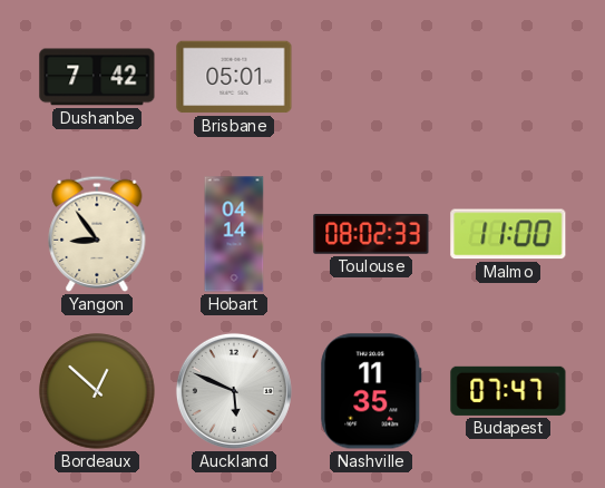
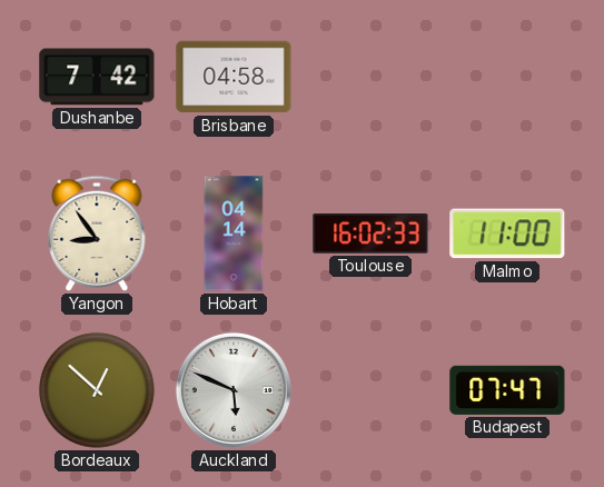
Brisbane: 05:01 -> 04:58 (234, 77)
Toulouse: 08:02 -> 16:02 (370, 235)
Nashville: 11:35 -> none (371, 391)
